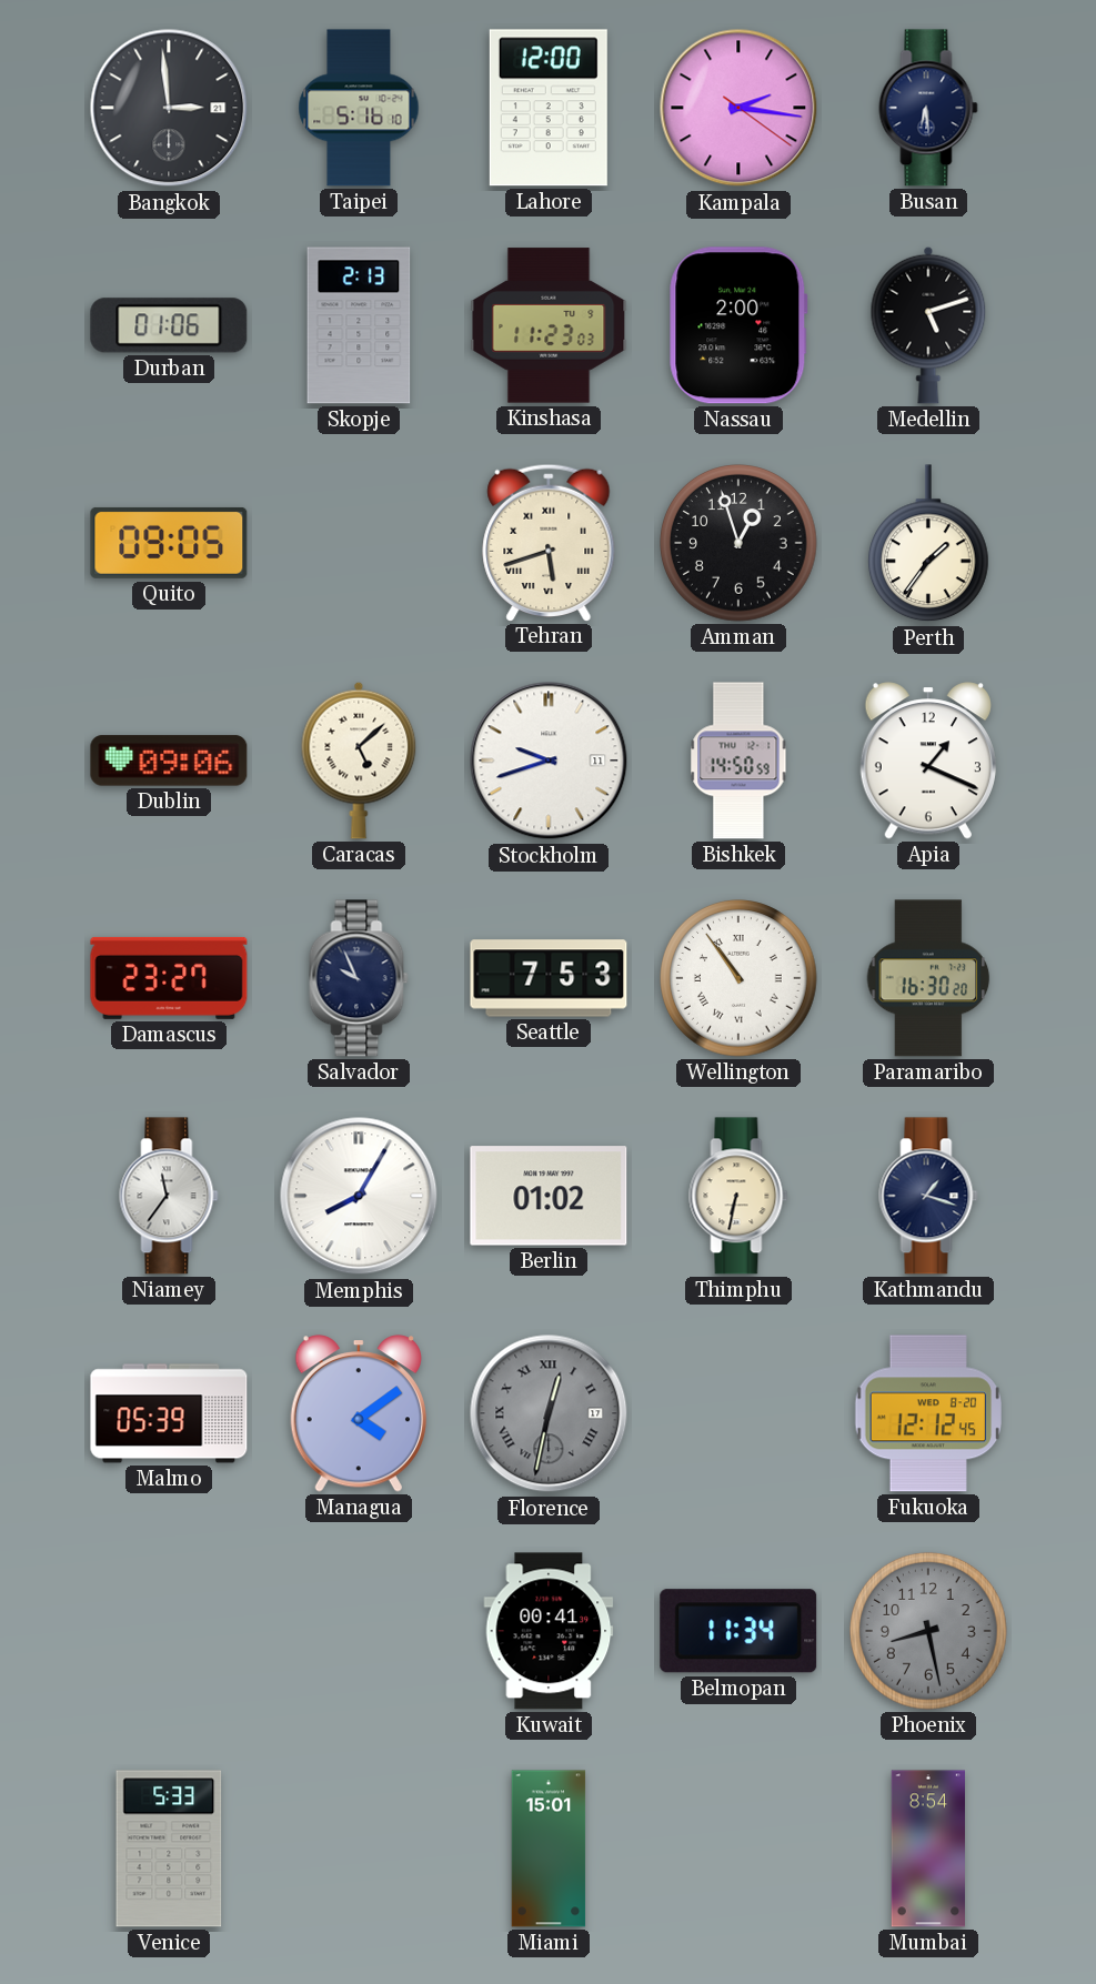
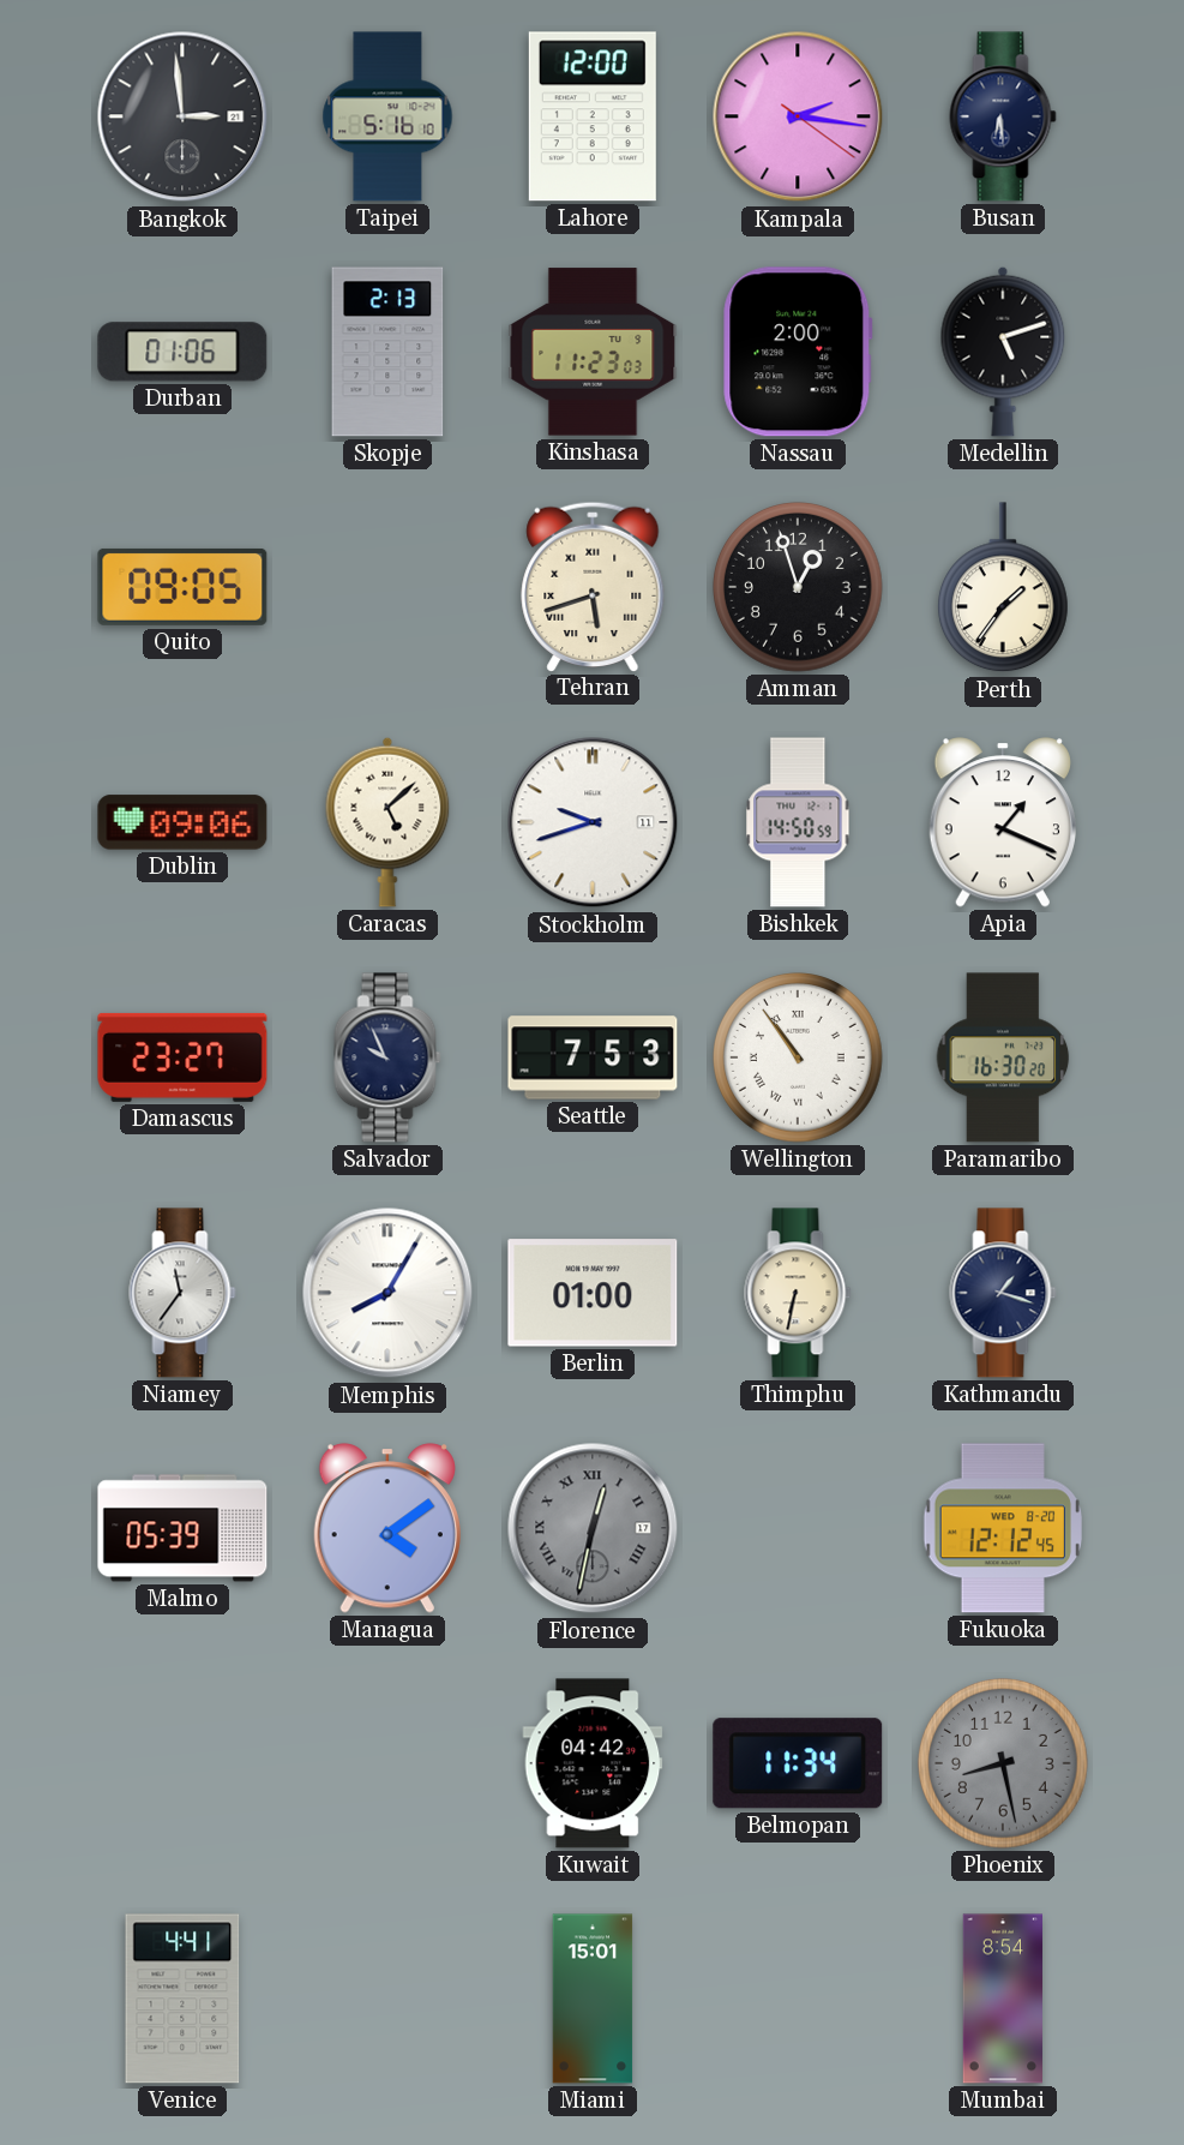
Berlin: 01:02 -> 01:00 (593, 1293)
Kuwait: 00:41 -> 04:42 (593, 1763)
Venice: 5:33 -> 4:41 (182, 1999)
